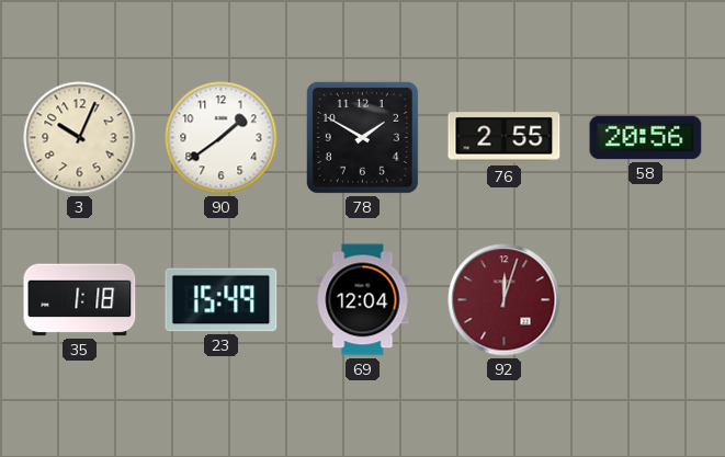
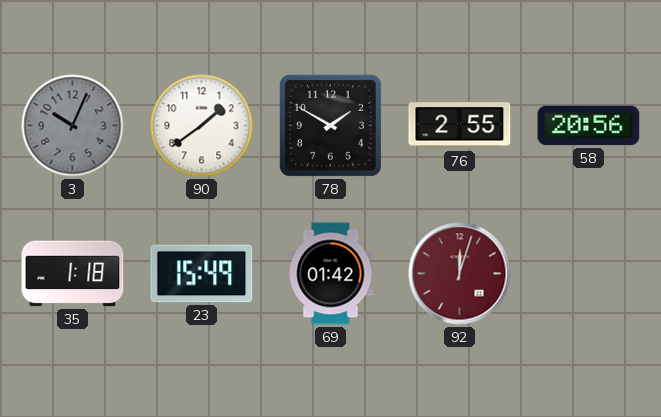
3 dial: cream -> grey (73, 126)
69: 12:04 -> 01:42 (331, 274)
